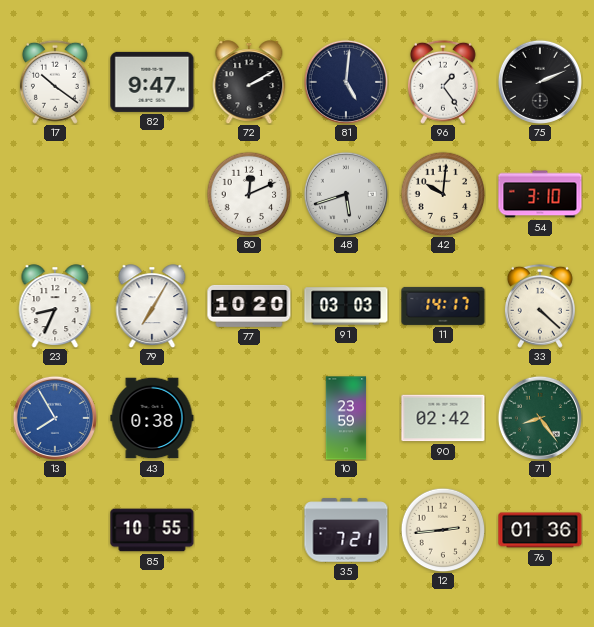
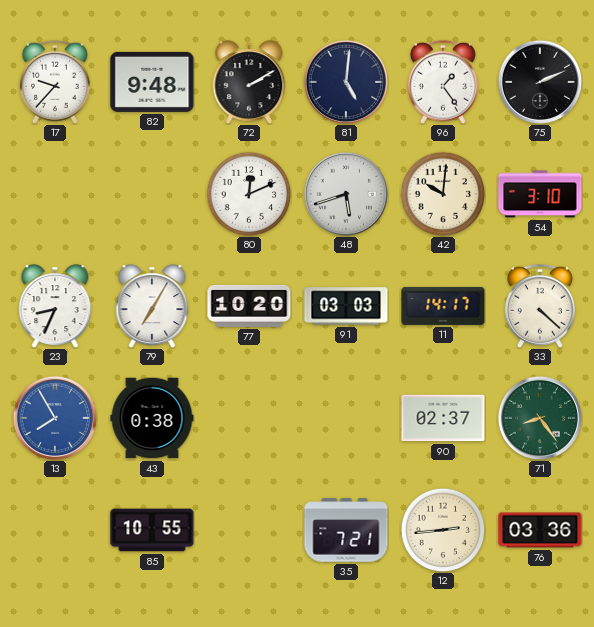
17: 10:21 -> 9:37 (55, 82)
82: 9:47 -> 9:48 (152, 82)
10: 23:59 -> none (346, 418)
90: 02:42 -> 02:37 (443, 418)
76: 01:36 -> 03:36 (540, 530)
